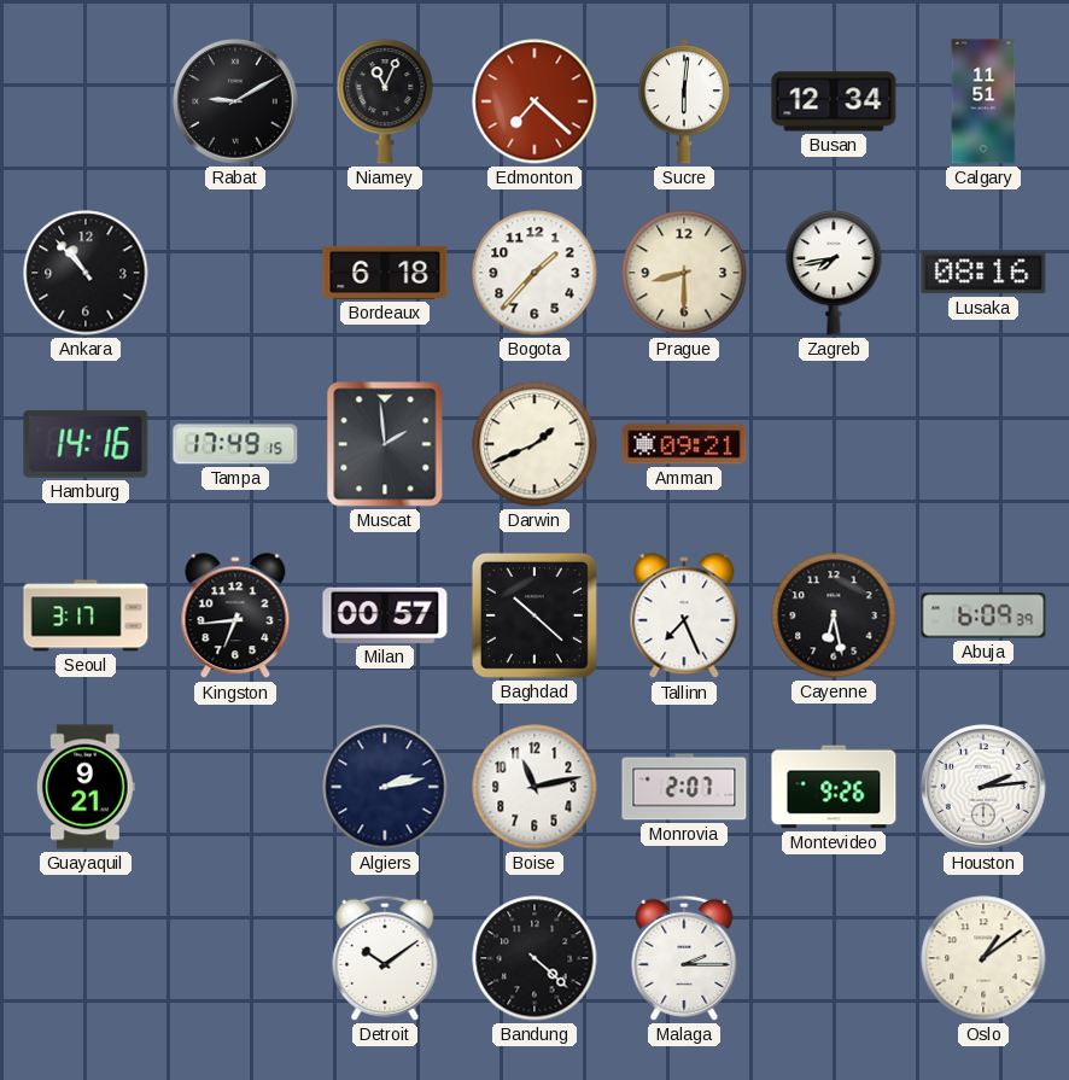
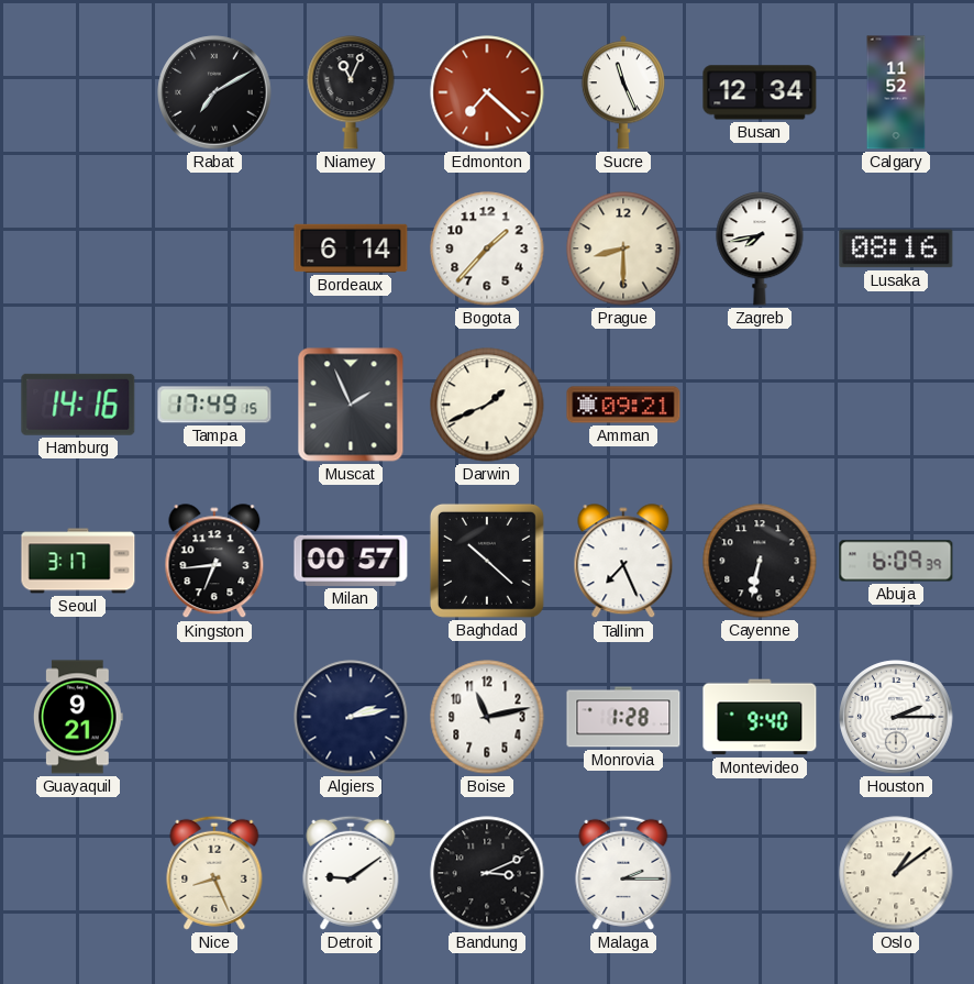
Rabat: 9:10 -> 7:10 (214, 92)
Sucre: 6:01 -> 11:26 (623, 92)
Calgary: 11:51 -> 11:52 (896, 92)
Ankara: 10:53 -> none (86, 273)
Bordeaux: 6:18 -> 6:14 (351, 248)
Muscat: 1:59 -> 1:56 (351, 405)
Cayenne: 6:28 -> 6:32 (760, 561)
Monrovia: 2:07 -> 1:28 (623, 717)
Montevideo: 9:26 -> 9:40 (760, 717)
Houston: 2:14 -> 2:15 (896, 717)
Nice: none -> 8:26 (214, 873)
Detroit: 10:09 -> 9:09 (351, 873)
Bandung: 4:22 -> 3:11 (487, 873)
